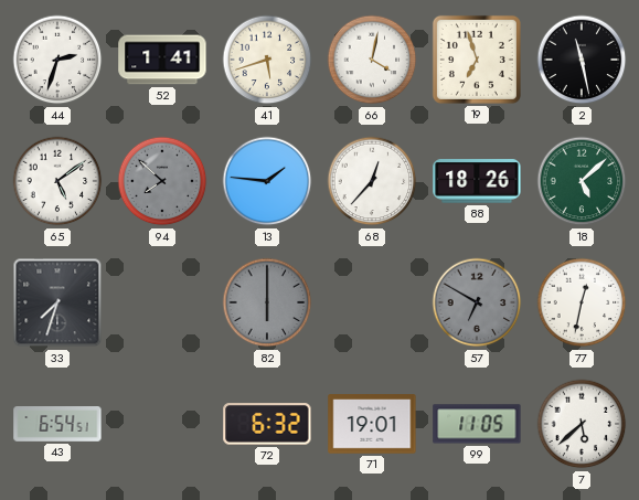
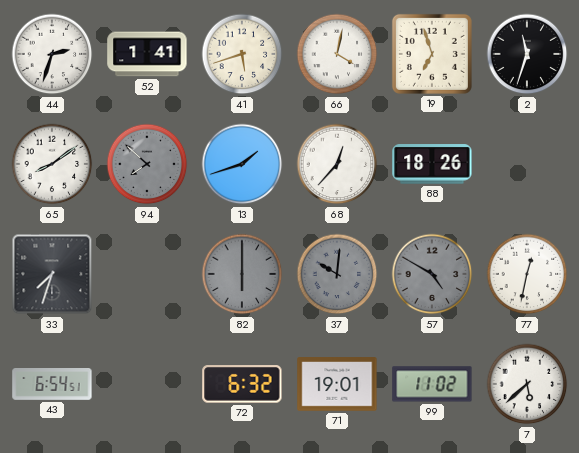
2: 11:28 -> 11:33 (527, 54)
65: 5:09 -> 8:09 (52, 164)
13: 1:46 -> 1:42 (242, 164)
18: 5:08 -> none (582, 181)
37: none -> 10:01 (337, 274)
57: 6:50 -> 4:50 (432, 274)
99: 11:05 -> 11:02 (432, 384)
